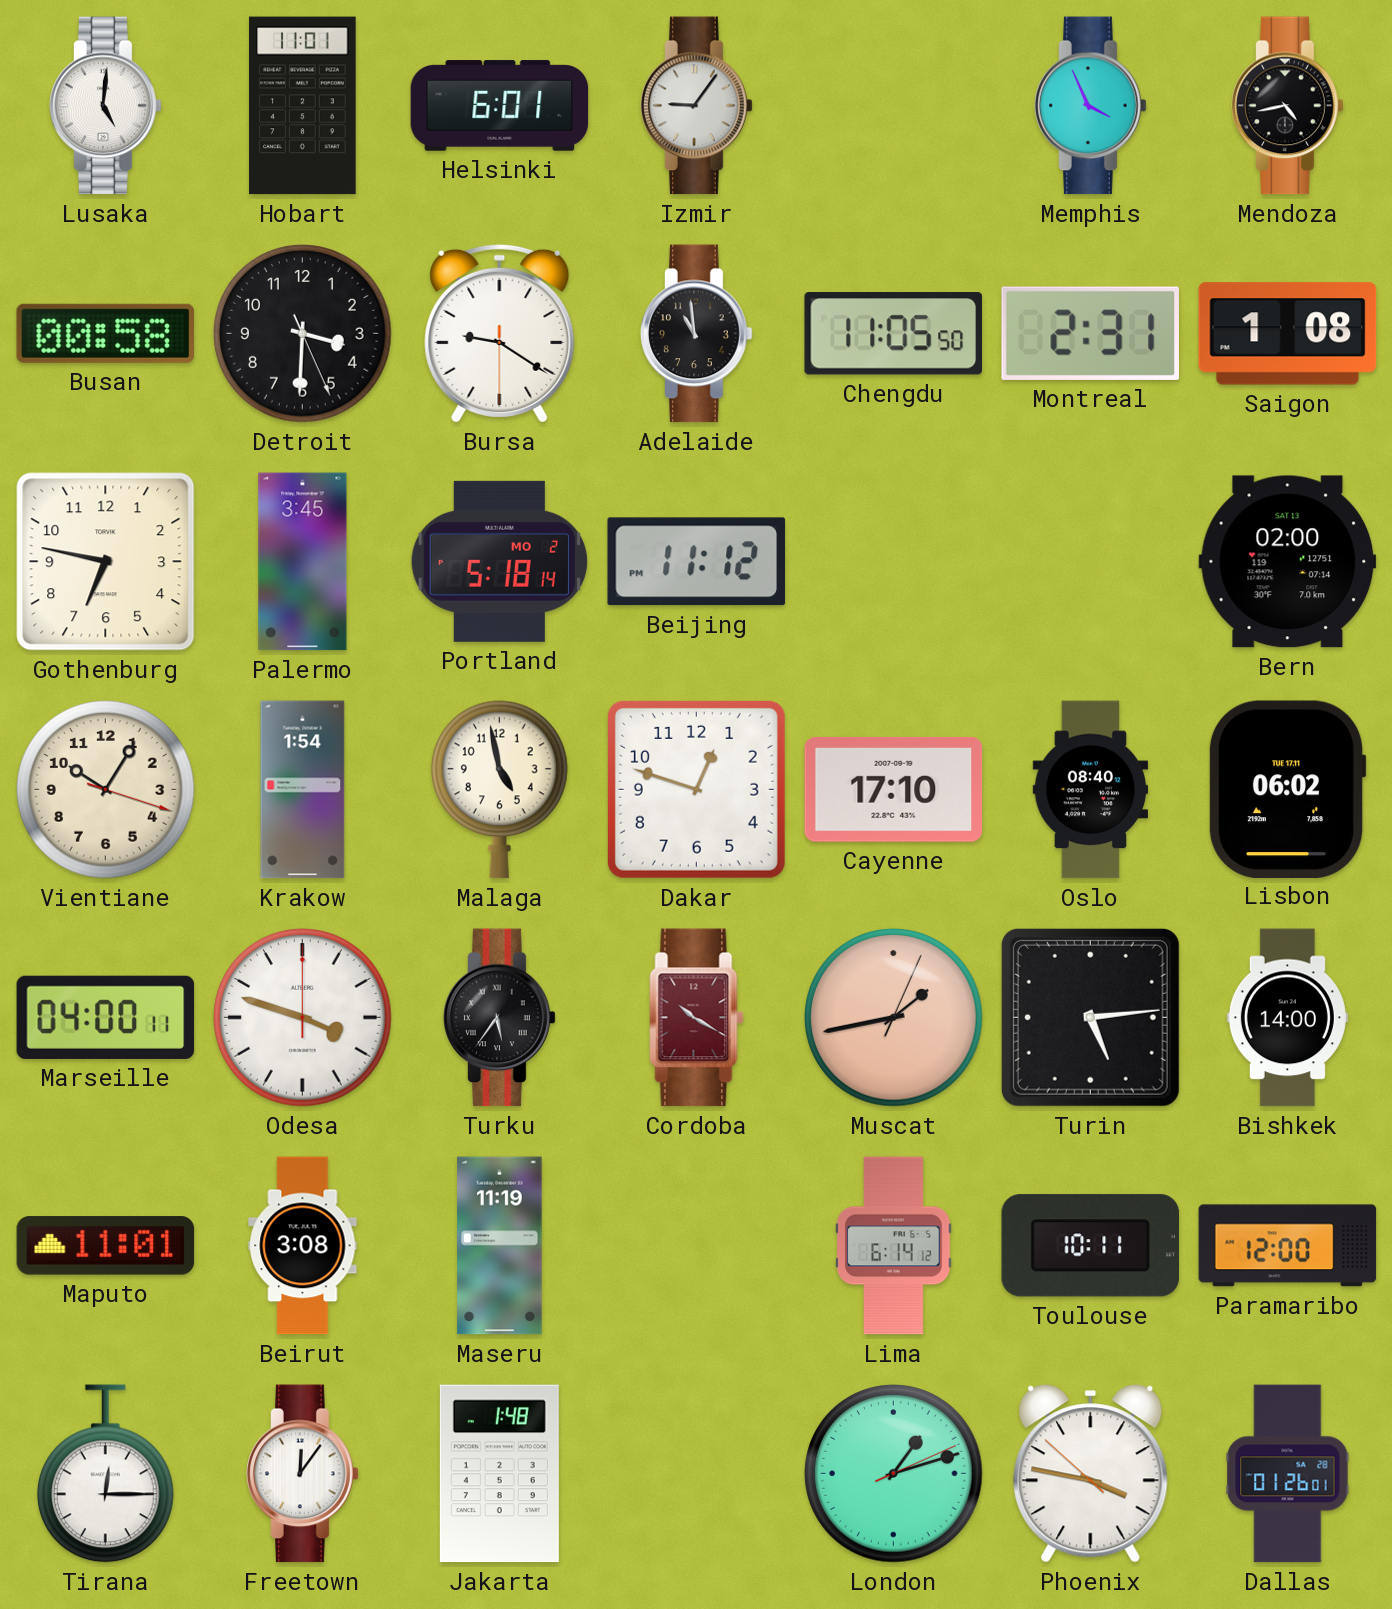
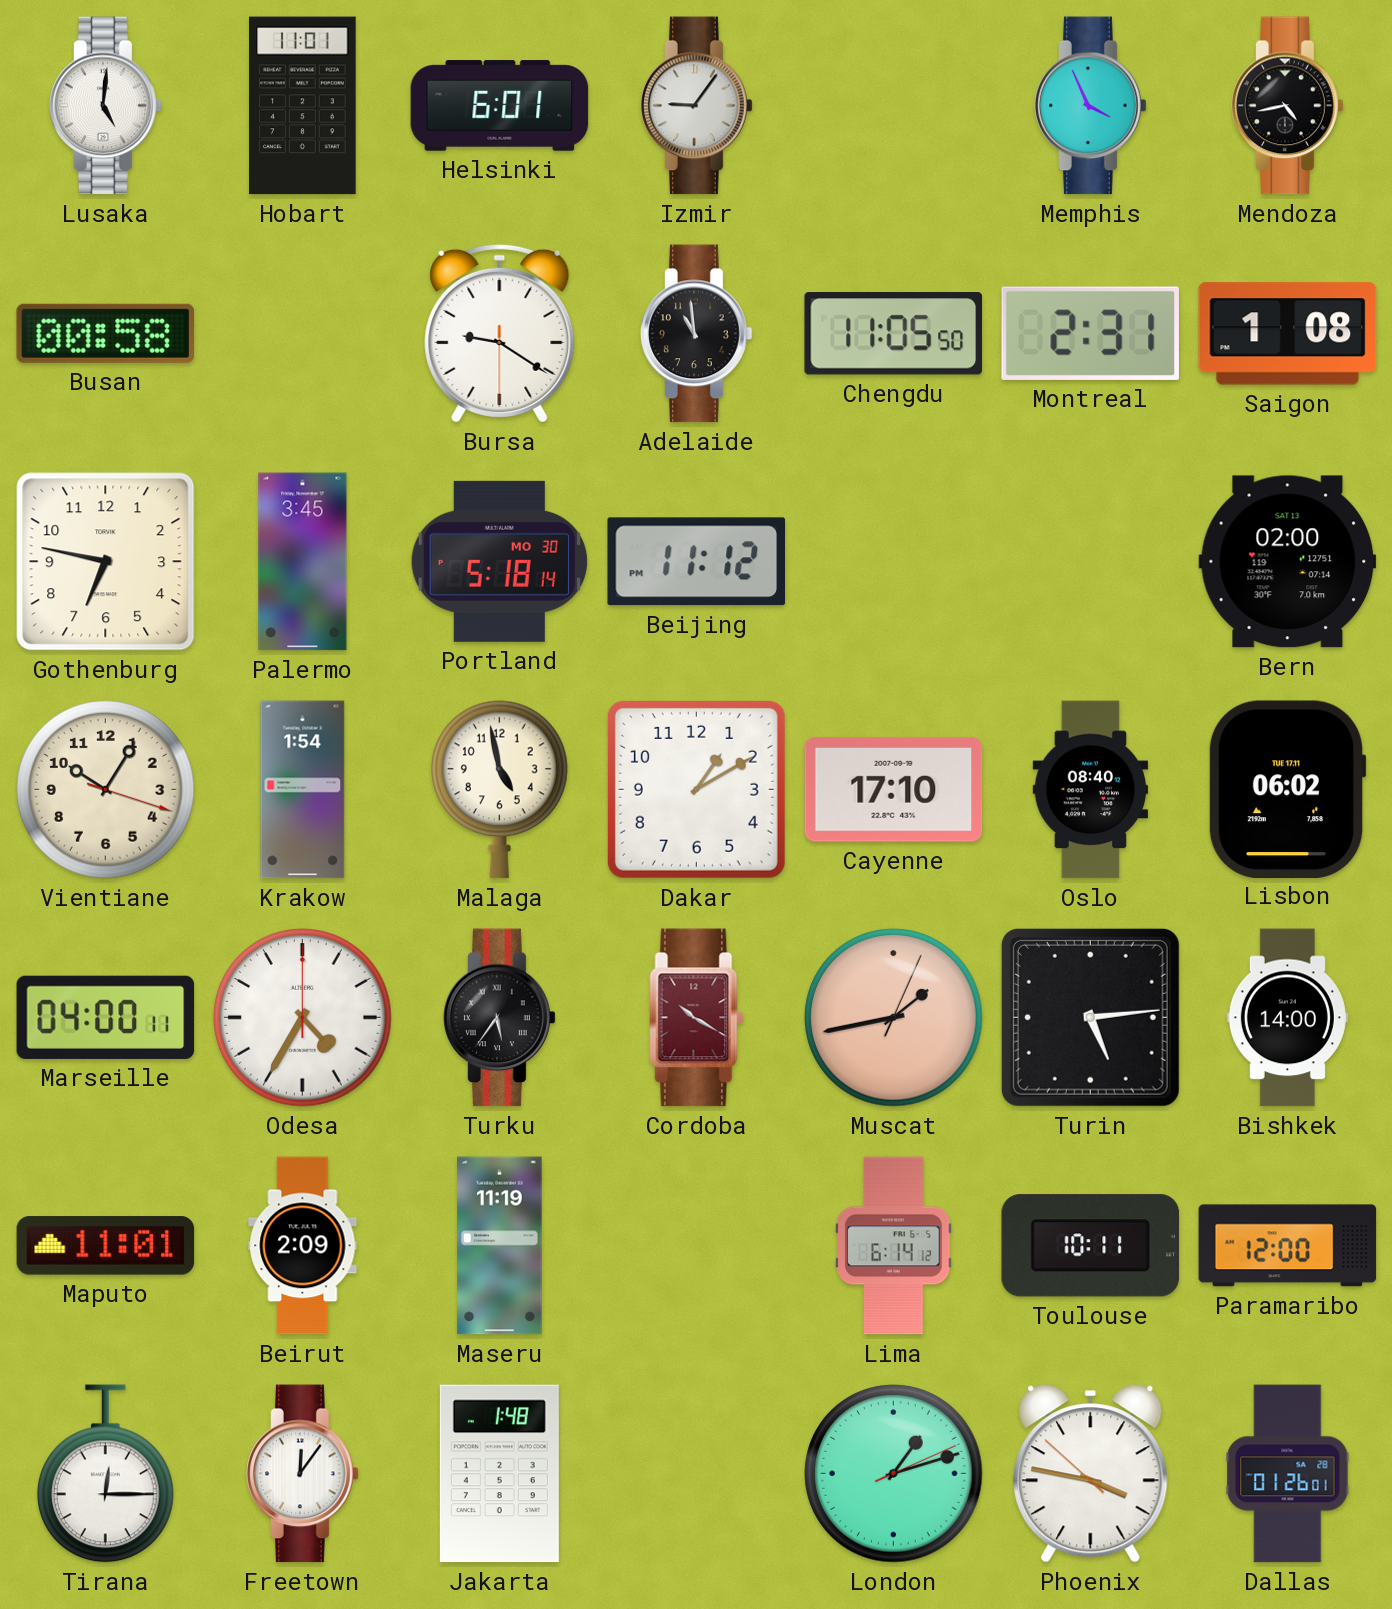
Detroit: 3:30 -> none (303, 334)
Portland date: MO 2 -> MO 30 (499, 561)
Dakar: 12:48 -> 1:10 (696, 789)
Odesa: 3:48 -> 4:35 (303, 1018)
Beirut: 3:08 -> 2:09 (303, 1246)
